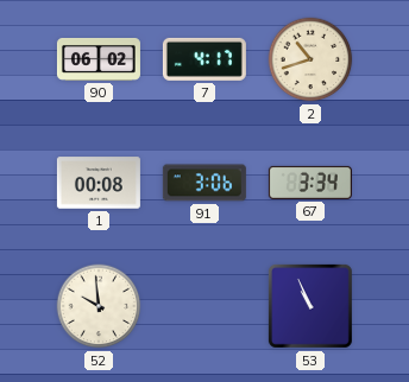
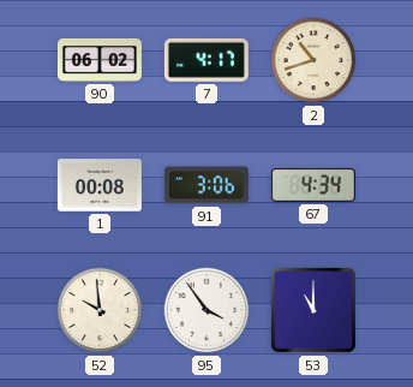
67: 3:34 -> 4:34 (313, 185)
95: none -> 3:54 (206, 310)
53: 10:56 -> 11:00 (313, 310)
